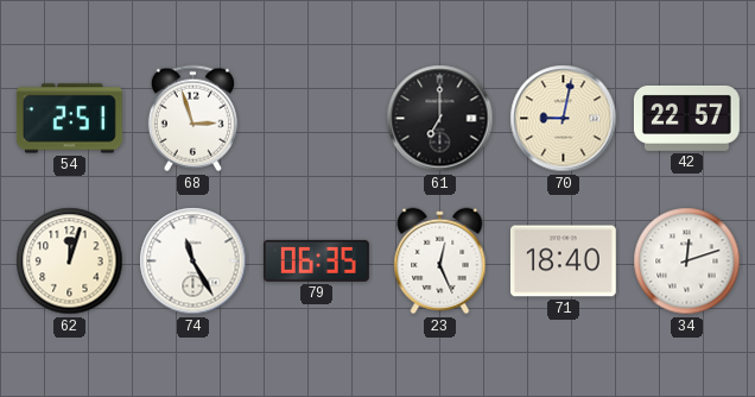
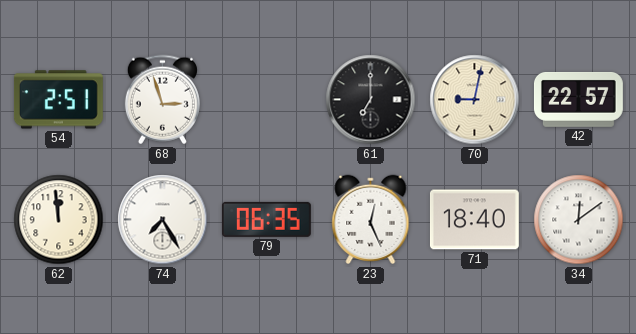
62: 12:03 -> 11:59 (59, 220)
74: 11:25 -> 7:25 (163, 220)
34: 12:12 -> 12:09 (579, 220)
